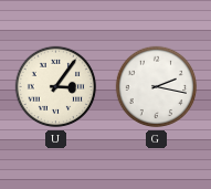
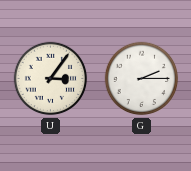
G: 2:17 -> 2:15 (142, 79)
